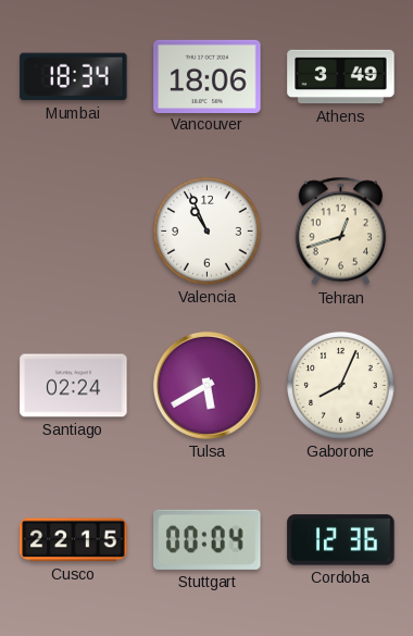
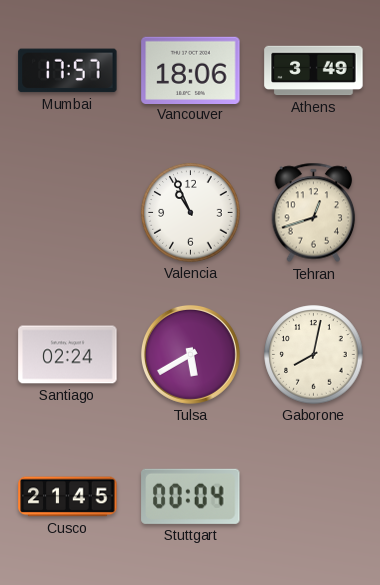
Mumbai: 18:34 -> 17:57 (68, 71)
Gaborone: 8:04 -> 8:02 (314, 355)
Cusco: 22:15 -> 21:45 (68, 497)
Cordoba: 12:36 -> none (341, 540)
